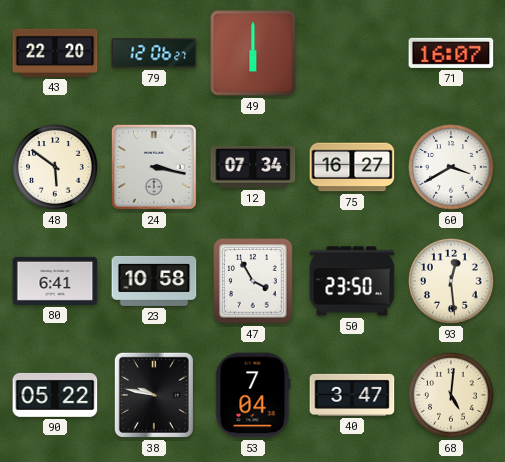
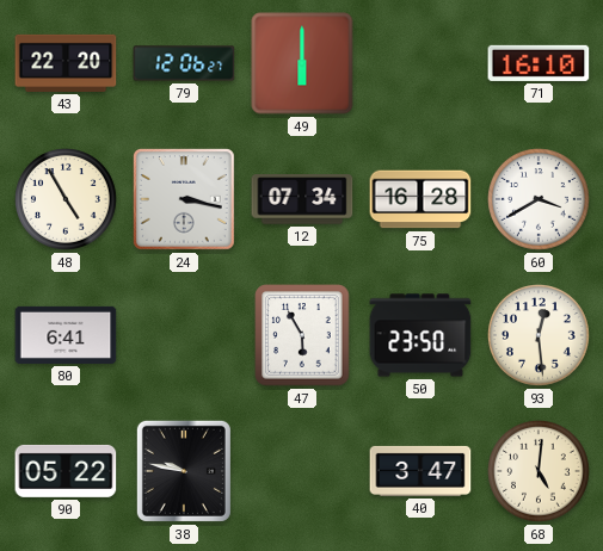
71: 16:07 -> 16:10 (539, 63)
48: 5:51 -> 4:55 (67, 200)
75: 16:27 -> 16:28 (420, 199)
23: 10:58 -> none (154, 281)
47: 3:55 -> 5:55 (302, 335)
53: 7:04 -> none (253, 395)
